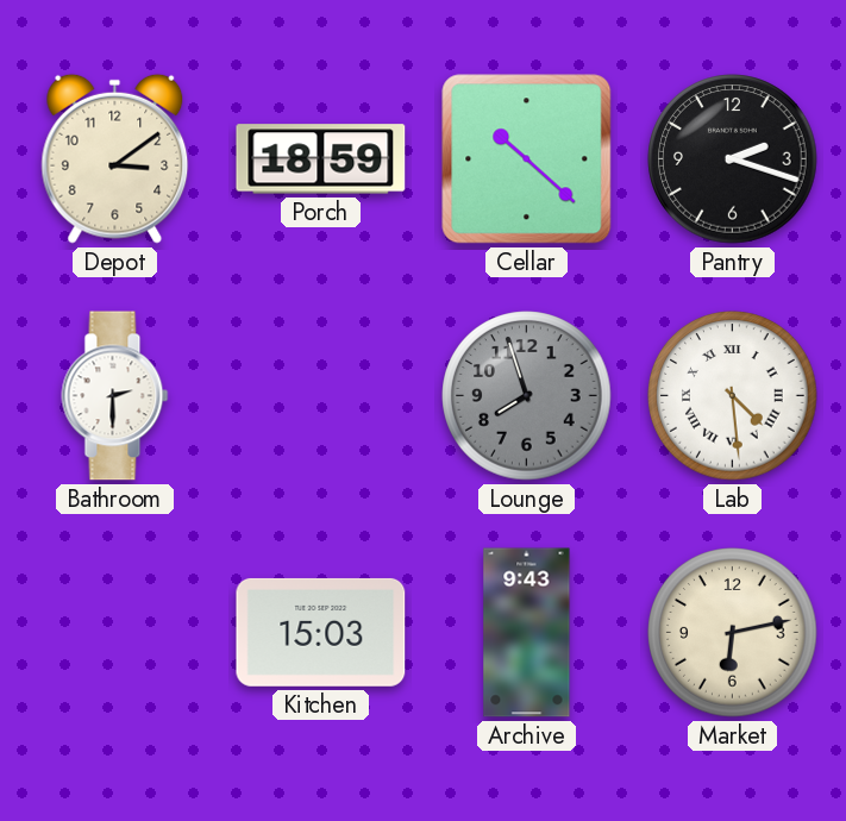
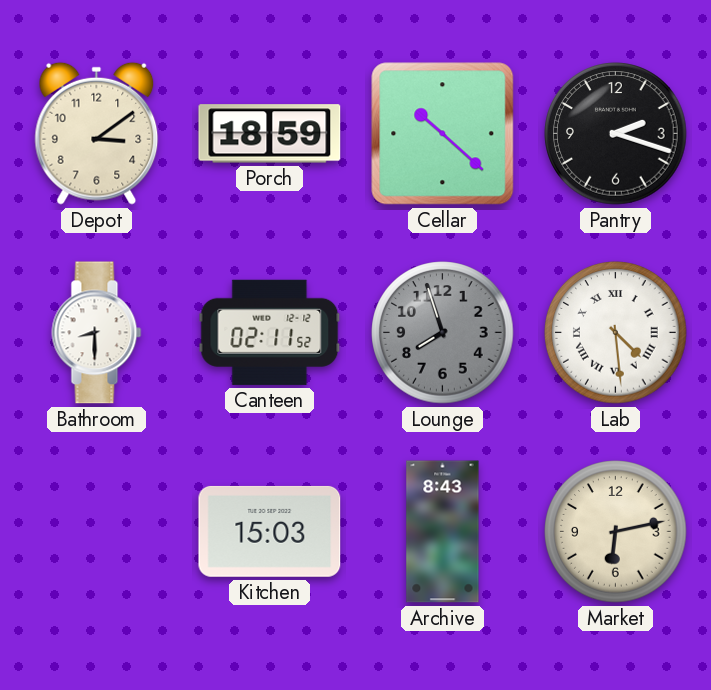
Bathroom: 2:30 -> 8:30 (97, 333)
Canteen: none -> 02:11 (270, 332)
Archive: 9:43 -> 8:43 (443, 532)
